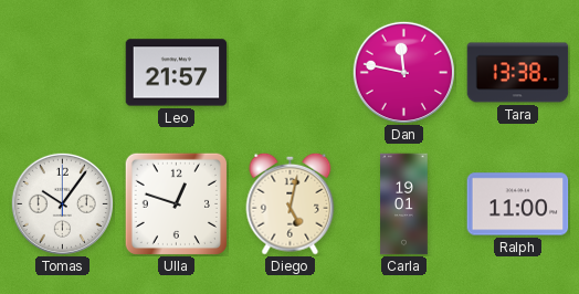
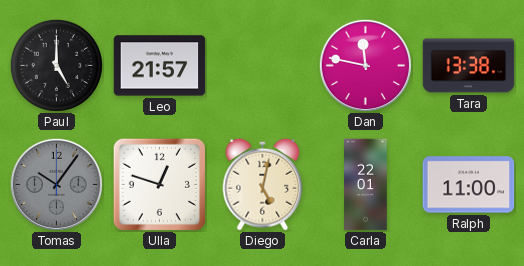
Paul: none -> 5:00 (56, 65)
Tomas dial: white -> grey (56, 184)
Carla: 19:01 -> 22:01 (366, 185)
